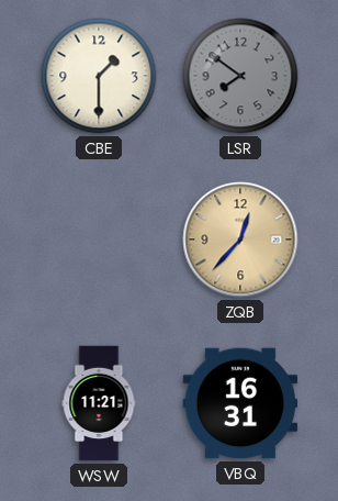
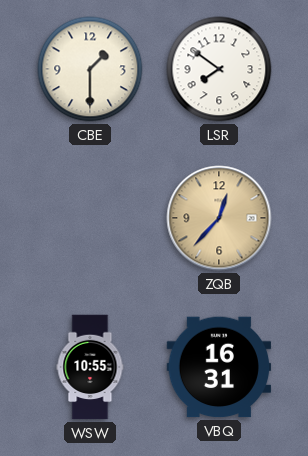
LSR dial: grey -> white (219, 69)
WSW: 11:21 -> 10:55 (90, 367)
